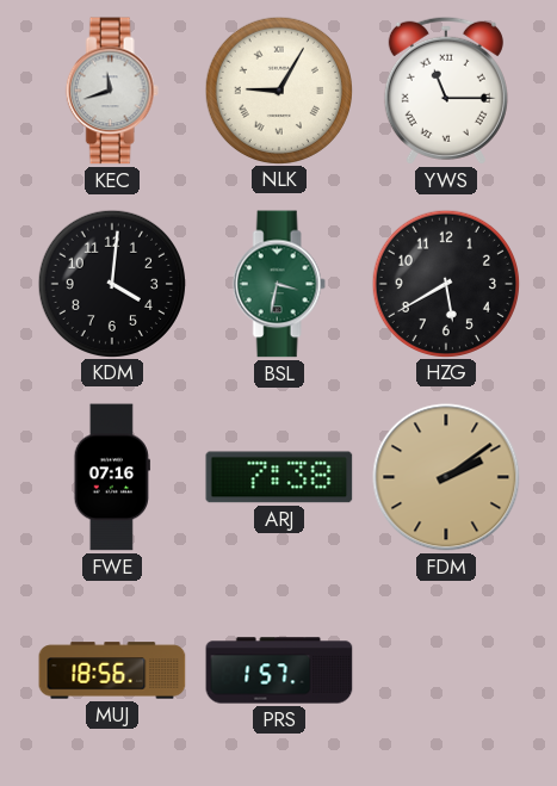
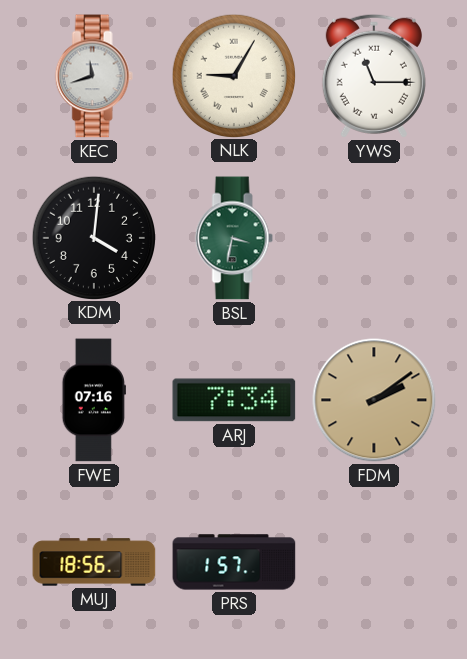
HZG: 5:40 -> none (445, 283)
ARJ: 7:38 -> 7:34 (234, 400)
